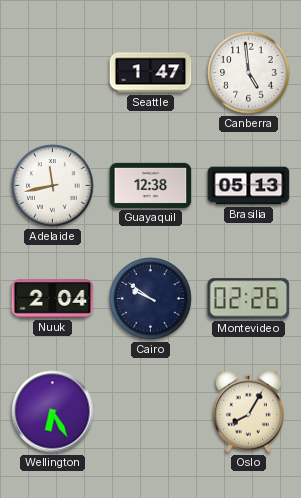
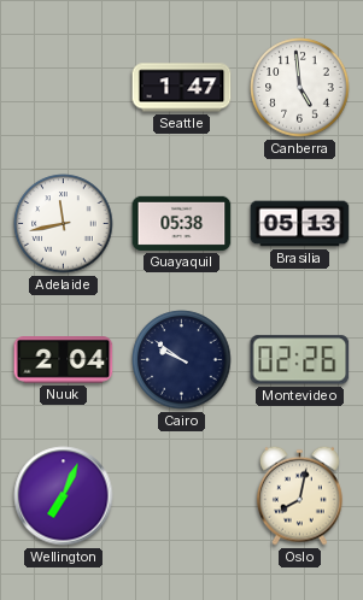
Guayaquil: 12:38 -> 05:38 (182, 223)
Wellington: 6:25 -> 7:04 (64, 496)
Oslo: 8:05 -> 8:02 (299, 495)
